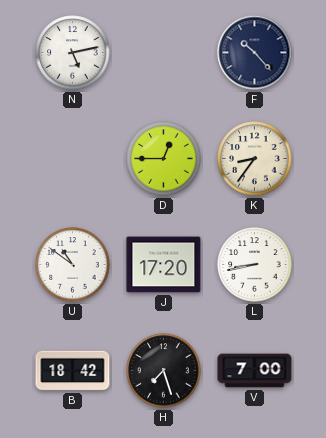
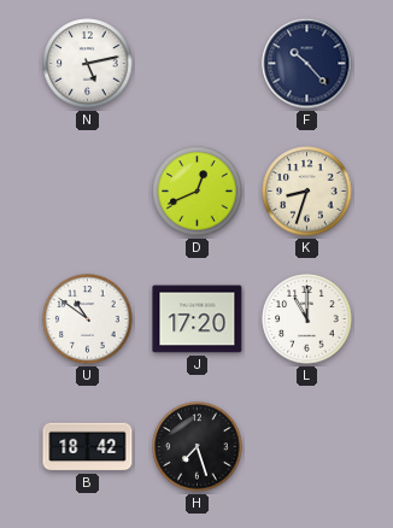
D: 12:45 -> 12:41 (198, 192)
K: 8:36 -> 8:33 (307, 192)
L: 8:43 -> 11:00 (307, 319)
V: 7:00 -> none (255, 371)
